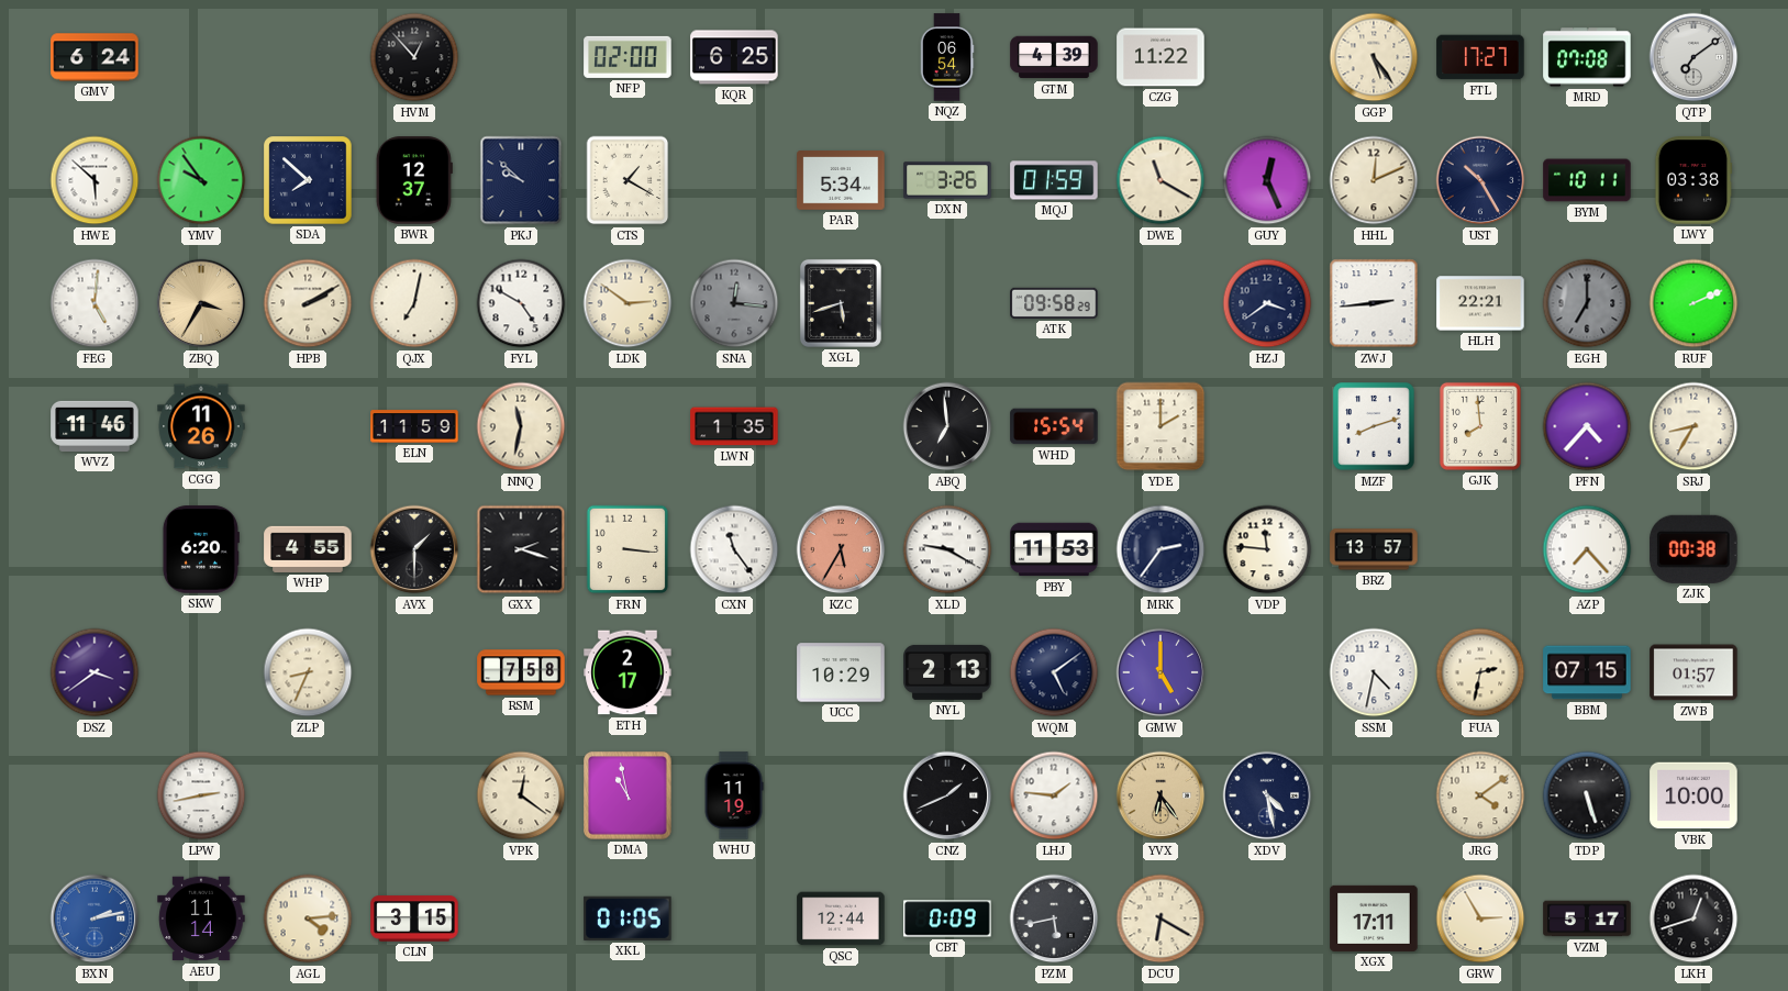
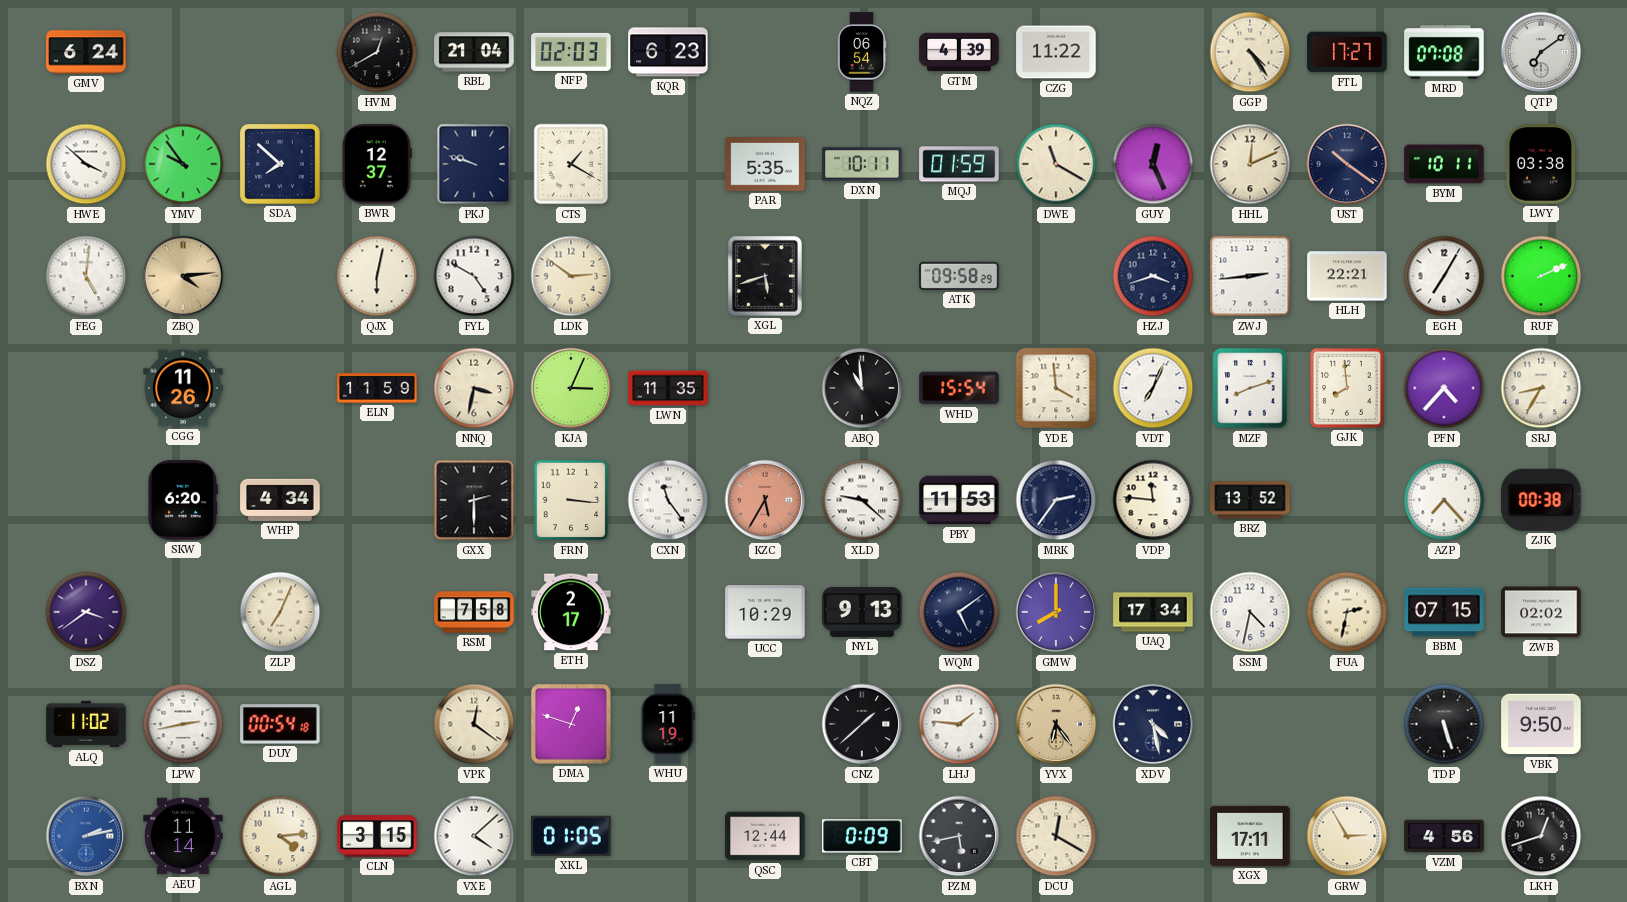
HVM: 12:53 -> 12:40 (377, 52)
RBL: none -> 21:04 (474, 52)
NFP: 02:00 -> 02:03 (571, 52)
KQR: 6:25 -> 6:23 (668, 52)
GGP: 5:24 -> 4:24 (1250, 52)
HWE: 5:52 -> 3:52 (86, 164)
PKJ: 9:52 -> 9:48 (474, 164)
PAR: 5:34 -> 5:35 (765, 165)
DXN: 3:26 -> 10:11 (862, 164)
UST: 10:25 -> 10:21 (1347, 164)
ZBQ: 3:35 -> 4:14 (183, 276)
HPB: 2:10 -> none (308, 303)
QJX: 7:02 -> 6:02 (377, 276)
SNA: 12:16 -> none (734, 303)
HZJ: 3:39 -> 3:42 (1153, 276)
EGH: 7:00 -> 7:05 (1444, 276)
EGH dial: grey -> white (1444, 276)
WVZ: 11:46 -> none (95, 426)
NNQ: 11:32 -> 3:32 (474, 388)
KJA: none -> 3:04 (571, 388)
LWN: 1:35 -> 11:35 (668, 388)
ABQ: 6:59 -> 10:59 (862, 388)
YDE: 2:00 -> 3:59 (1056, 388)
VDT: none -> 7:04 (1153, 388)
WHP: 4:55 -> 4:34 (280, 500)
AVX: 1:30 -> none (414, 549)
GXX: 2:18 -> 2:30 (474, 500)
XLD: 9:20 -> 9:22 (862, 500)
BRZ: 13:57 -> 13:52 (1250, 500)
ZLP: 8:34 -> 7:04 (280, 612)
NYL: 2:13 -> 9:13 (862, 612)
GMW: 5:00 -> 8:00 (1056, 612)
UAQ: none -> 17:34 (1153, 612)
ZWB: 01:57 -> 02:02 (1541, 612)
ALQ: none -> 11:02 (86, 724)
DUY: none -> 00:54 (280, 724)
DMA: 10:58 -> 12:48 (571, 724)
CNZ: 1:41 -> 1:38 (862, 724)
JRG: 4:09 -> none (1480, 795)
VBK: 10:00 -> 9:50 (1541, 724)
VXE: none -> 4:08 (474, 836)
DCU: 6:20 -> 12:20 (1056, 836)
VZM: 5:17 -> 4:56 (1444, 836)
